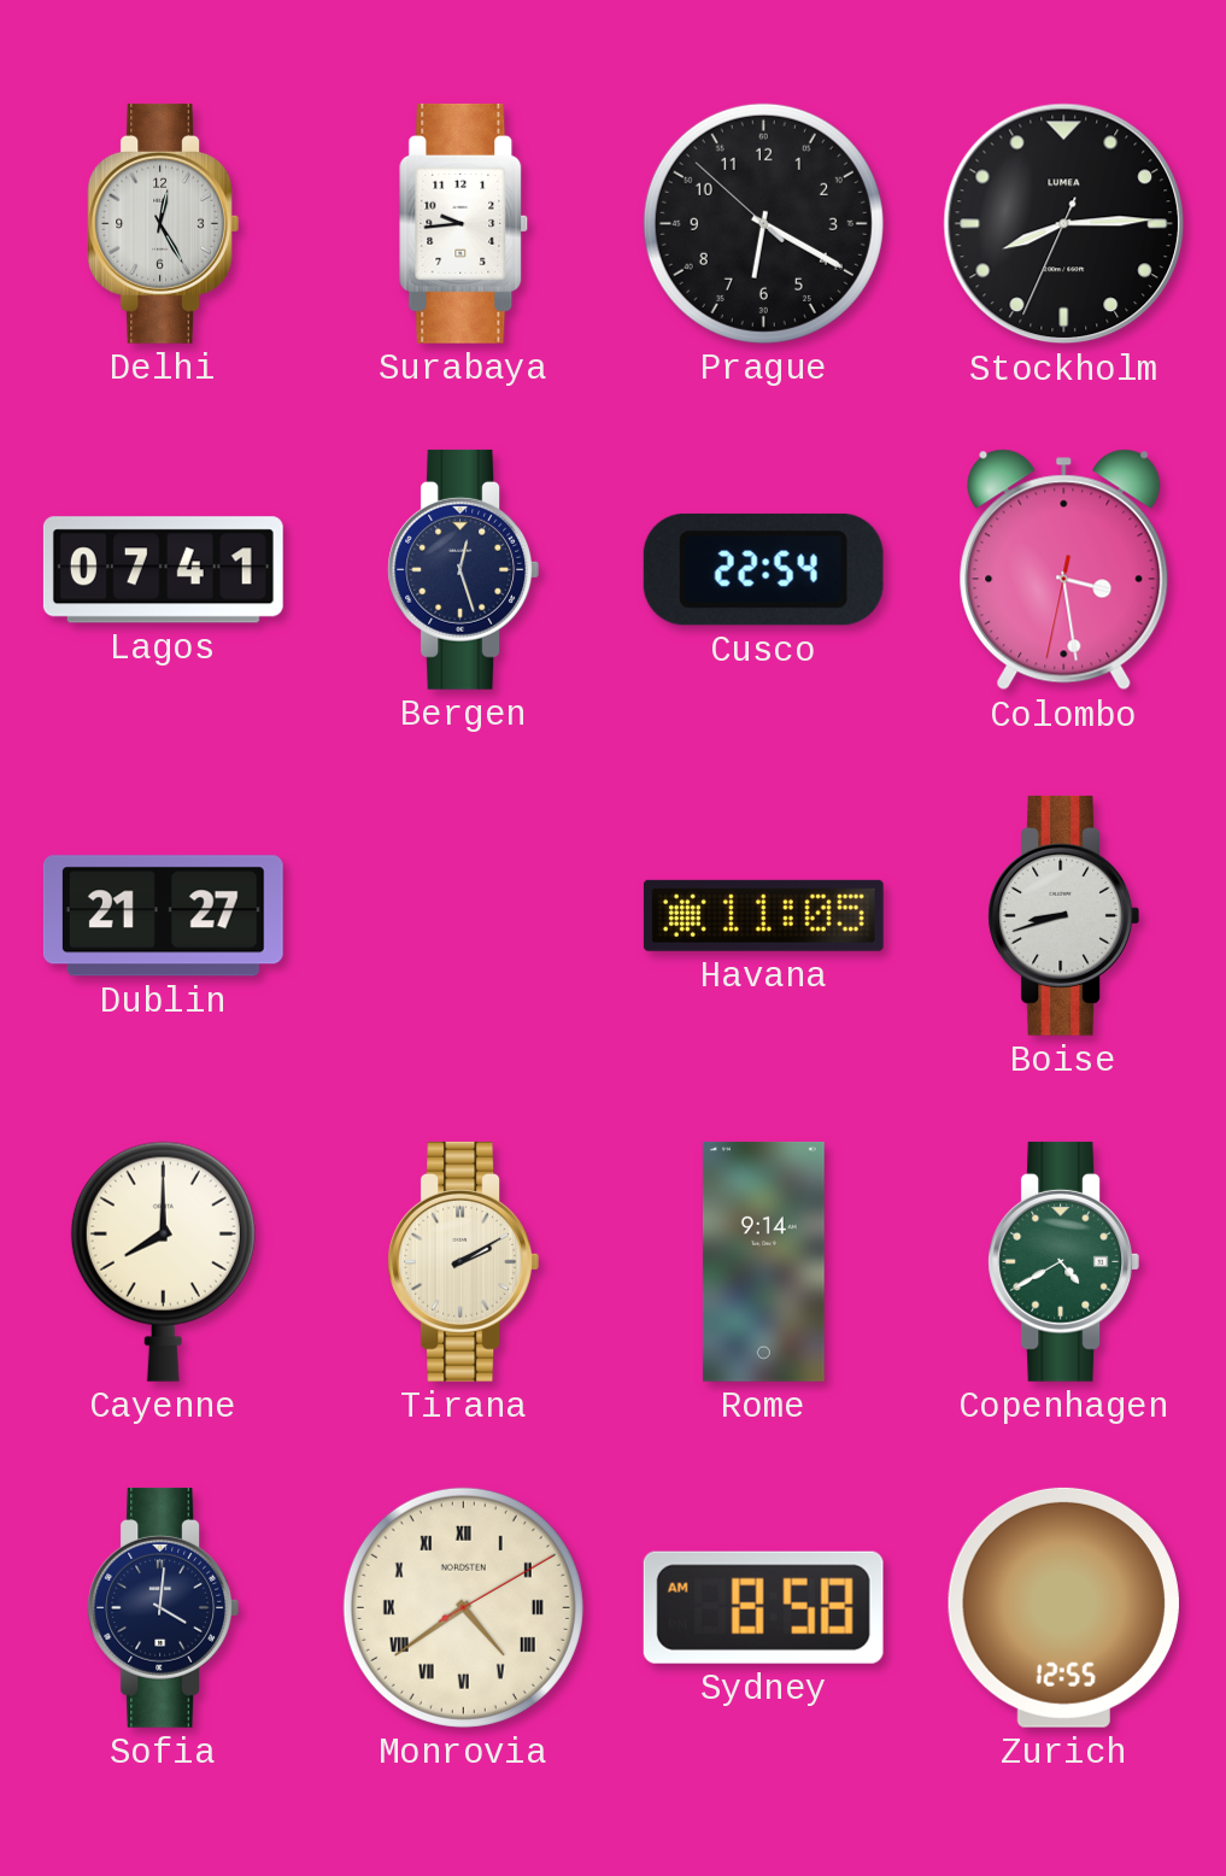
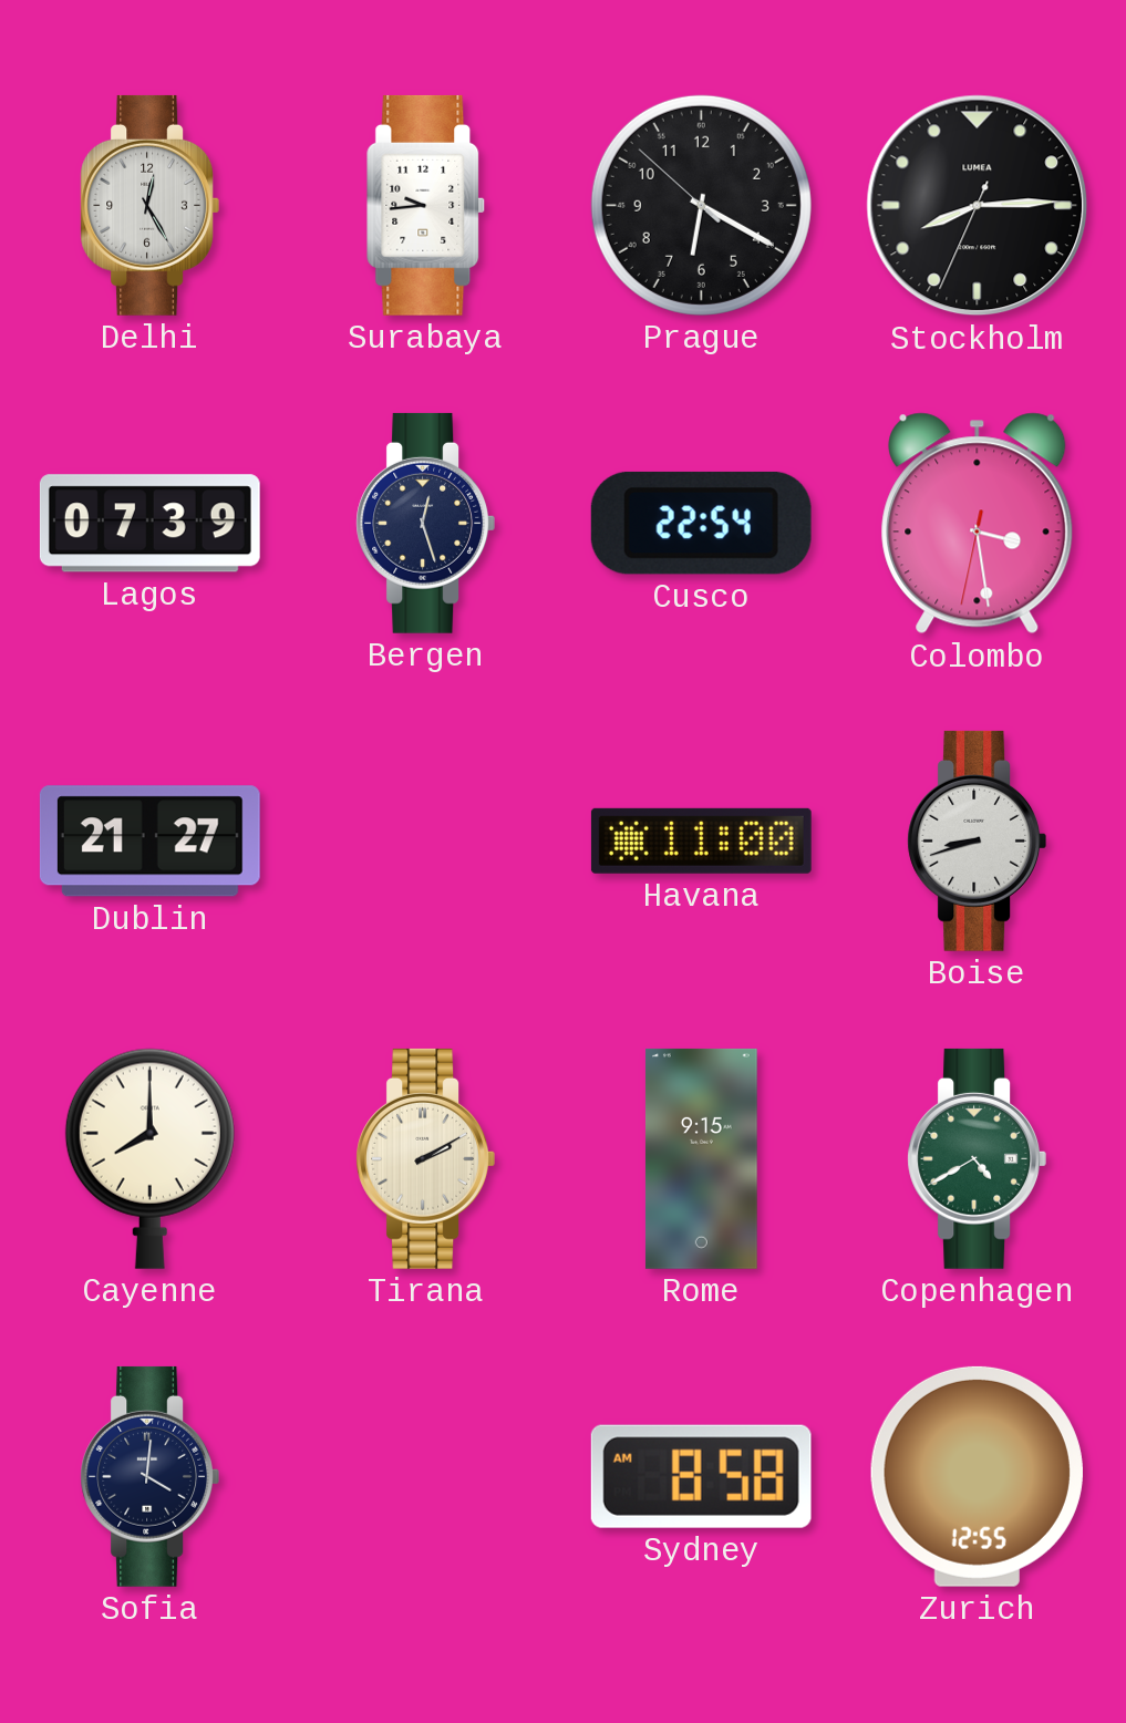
Lagos: 07:41 -> 07:39 (149, 524)
Havana: 11:05 -> 11:00 (701, 840)
Rome: 9:14 -> 9:15 (701, 1158)
Monrovia: 4:39 -> none (463, 1607)
